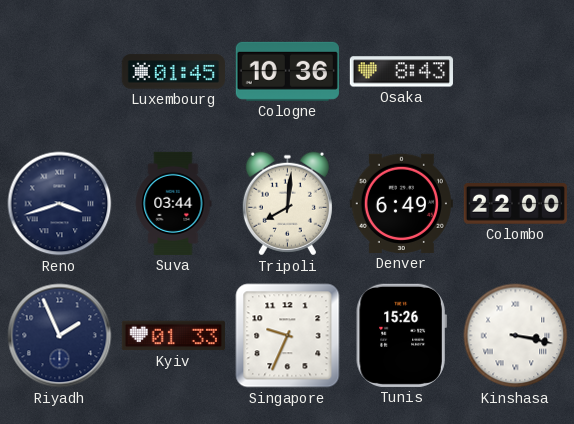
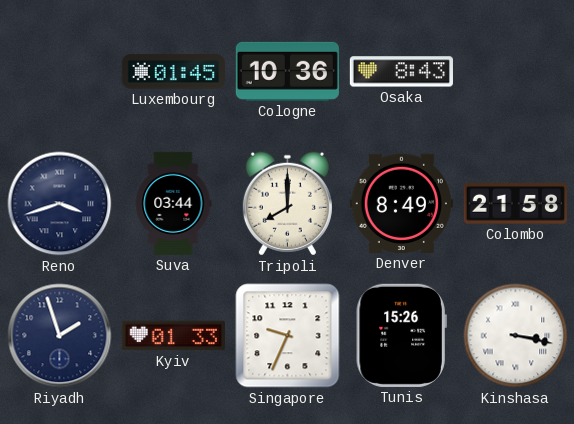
Tripoli: 8:01 -> 8:00 (287, 204)
Denver: 6:49 -> 8:49 (401, 203)
Colombo: 22:00 -> 21:58 (515, 204)
Riyadh: 1:56 -> 1:57 (60, 336)
